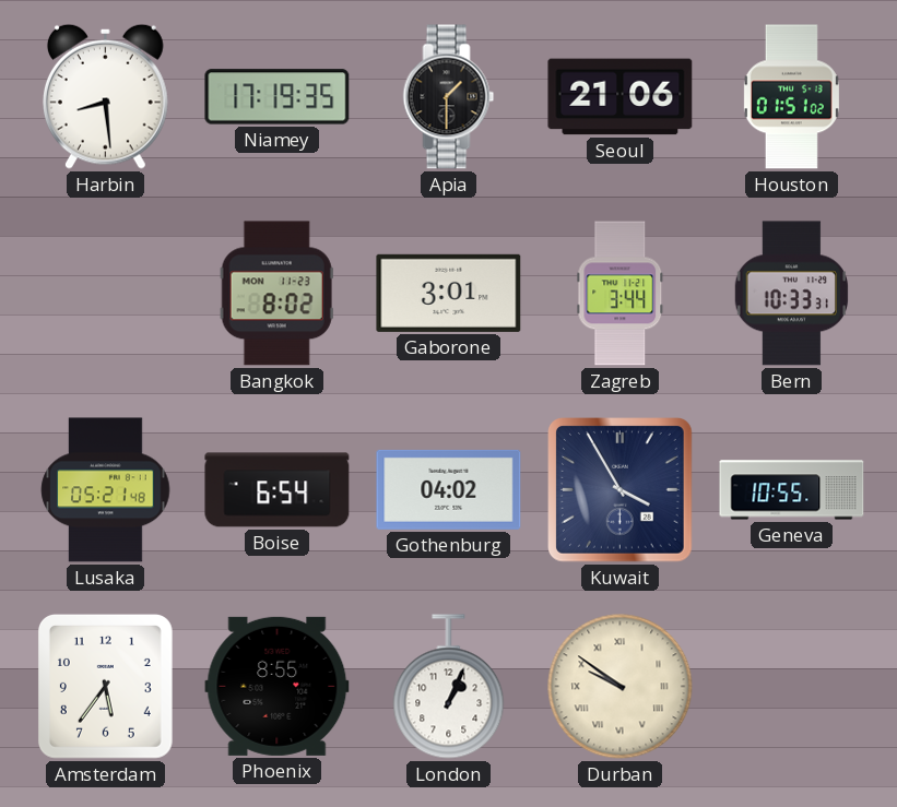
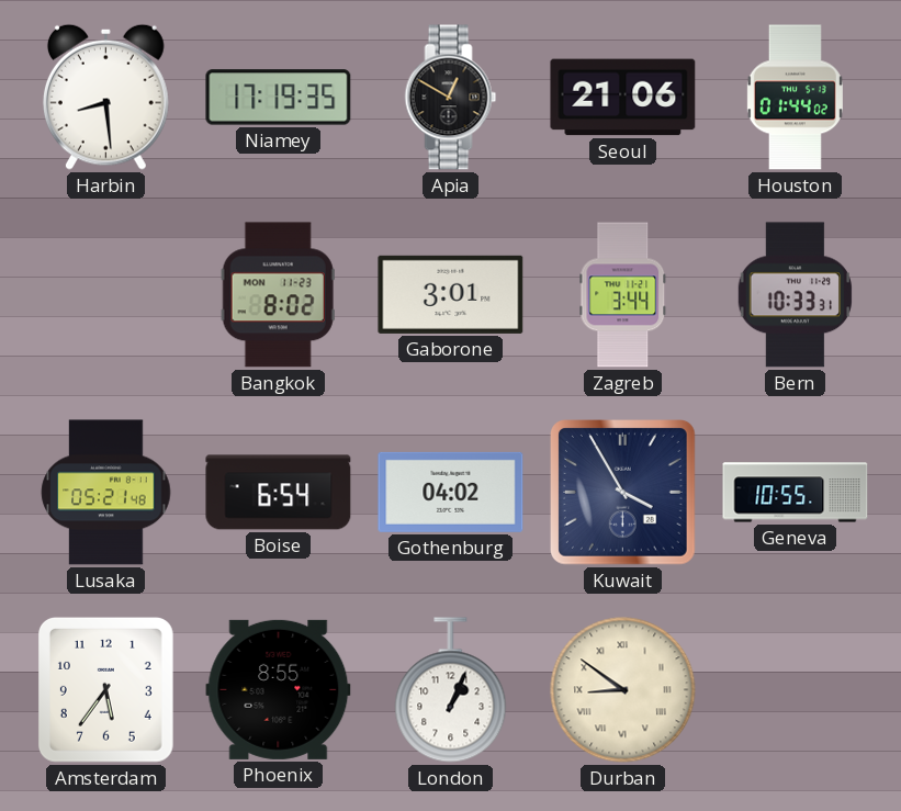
Apia: 1:30 -> 12:50 (451, 98)
Houston: 01:51 -> 01:44 (795, 98)
Durban: 9:51 -> 8:51 (623, 690)
